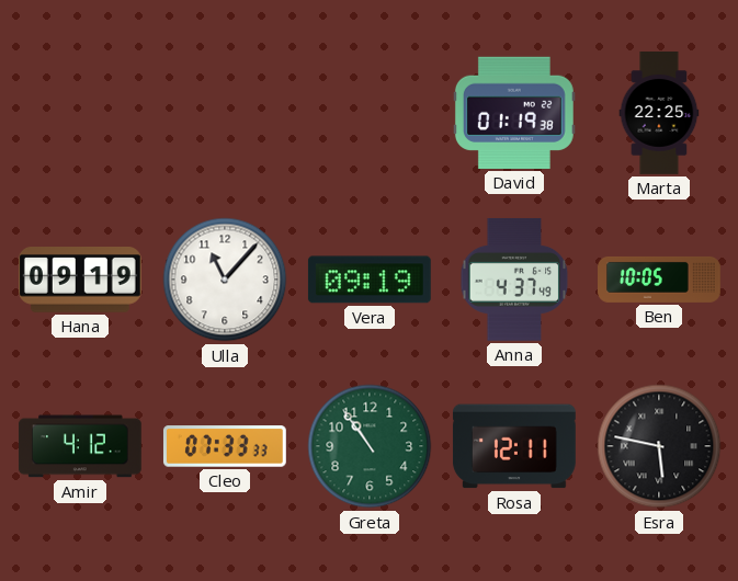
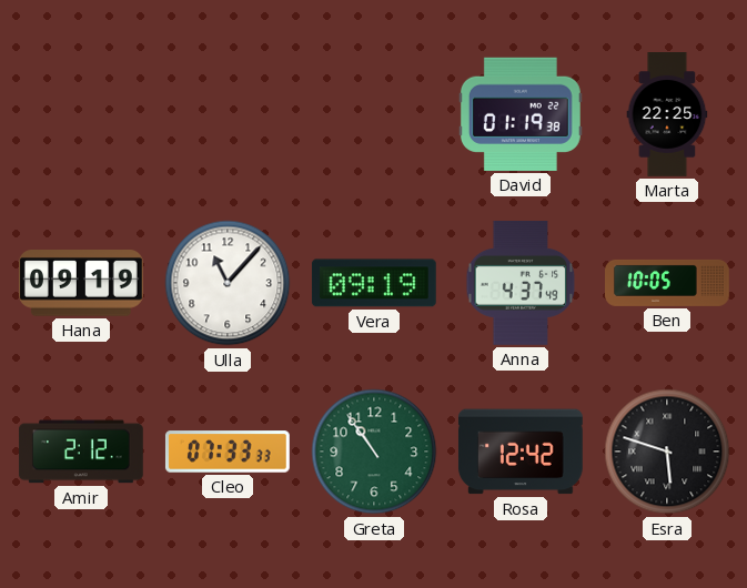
Amir: 4:12 -> 2:12 (81, 452)
Rosa: 12:11 -> 12:42 (521, 452)
Esra: 5:47 -> 5:48 (667, 452)
